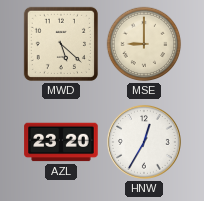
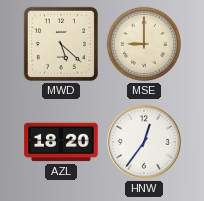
AZL: 23:20 -> 18:20 (61, 142)
HNW: 12:35 -> 12:36 (144, 142)
